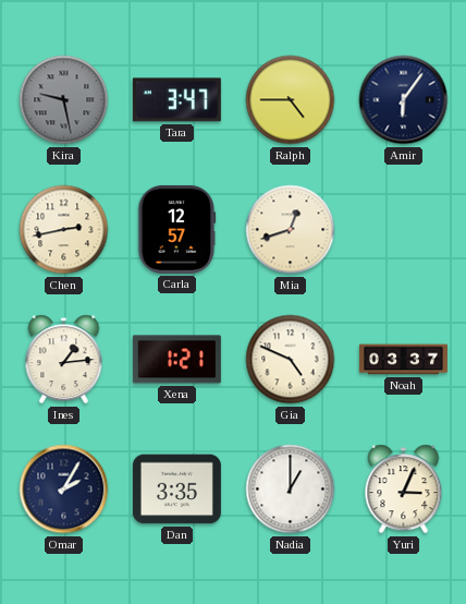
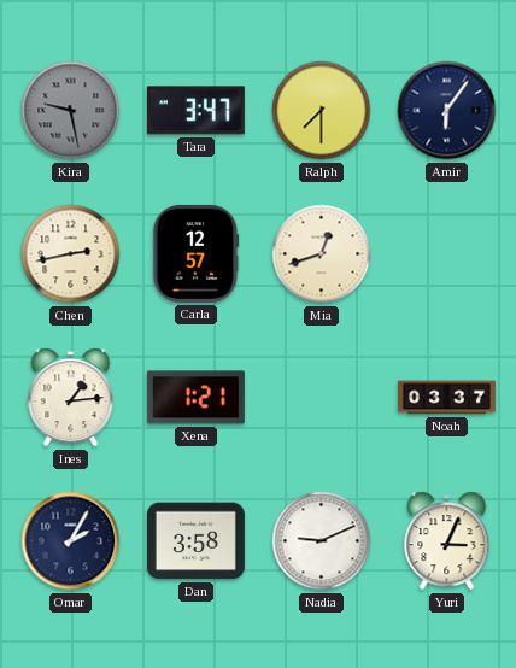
Ralph: 4:45 -> 7:30 (322, 111)
Gia: 4:49 -> none (291, 360)
Dan: 3:35 -> 3:58 (195, 541)
Nadia: 1:00 -> 9:11 (322, 541)
